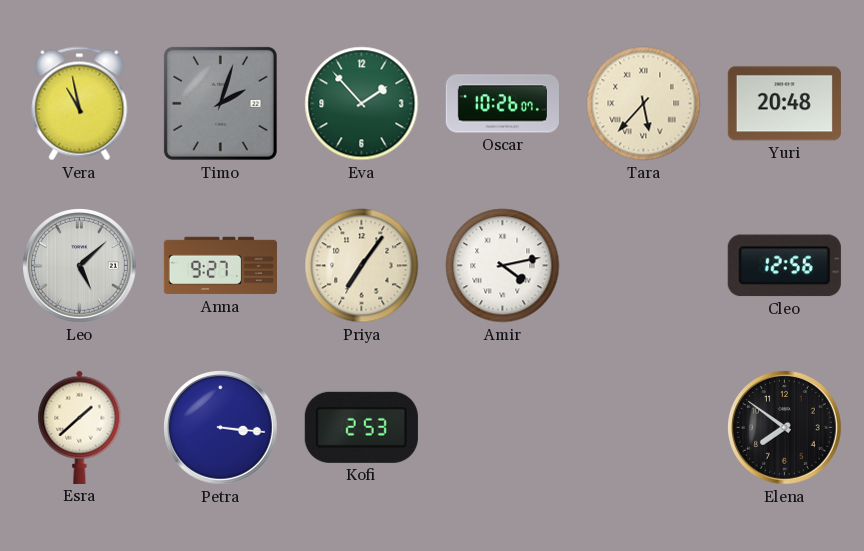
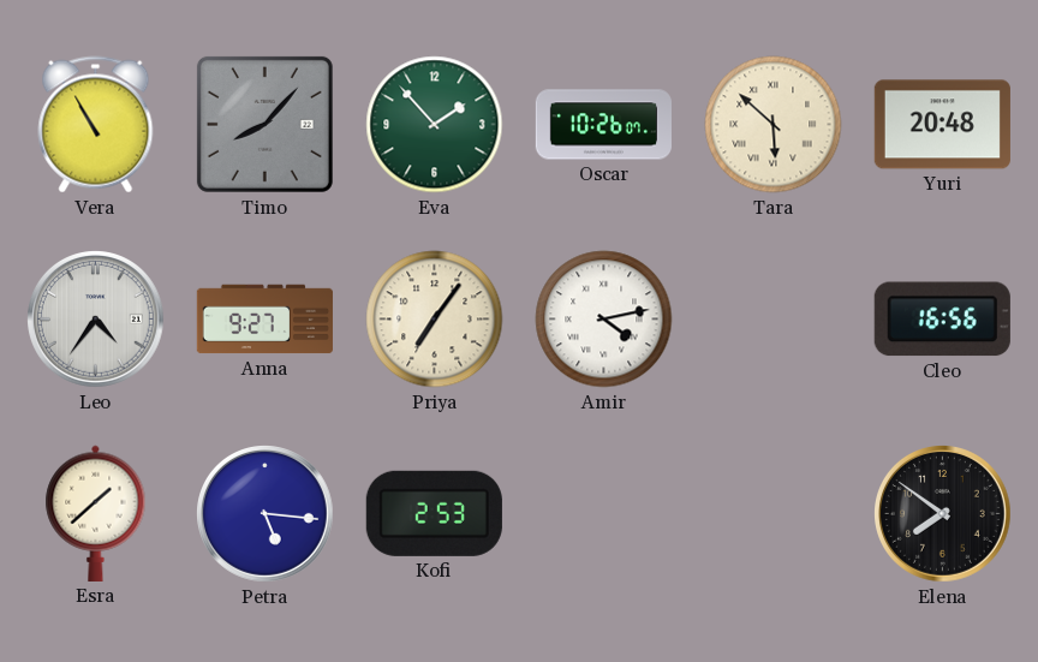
Vera: 10:58 -> 10:55 (96, 125)
Timo: 2:03 -> 8:07 (264, 124)
Tara: 5:37 -> 5:52 (774, 125)
Leo: 5:08 -> 4:36 (96, 320)
Cleo: 12:56 -> 16:56 (942, 320)
Petra: 3:16 -> 5:16 (266, 514)
